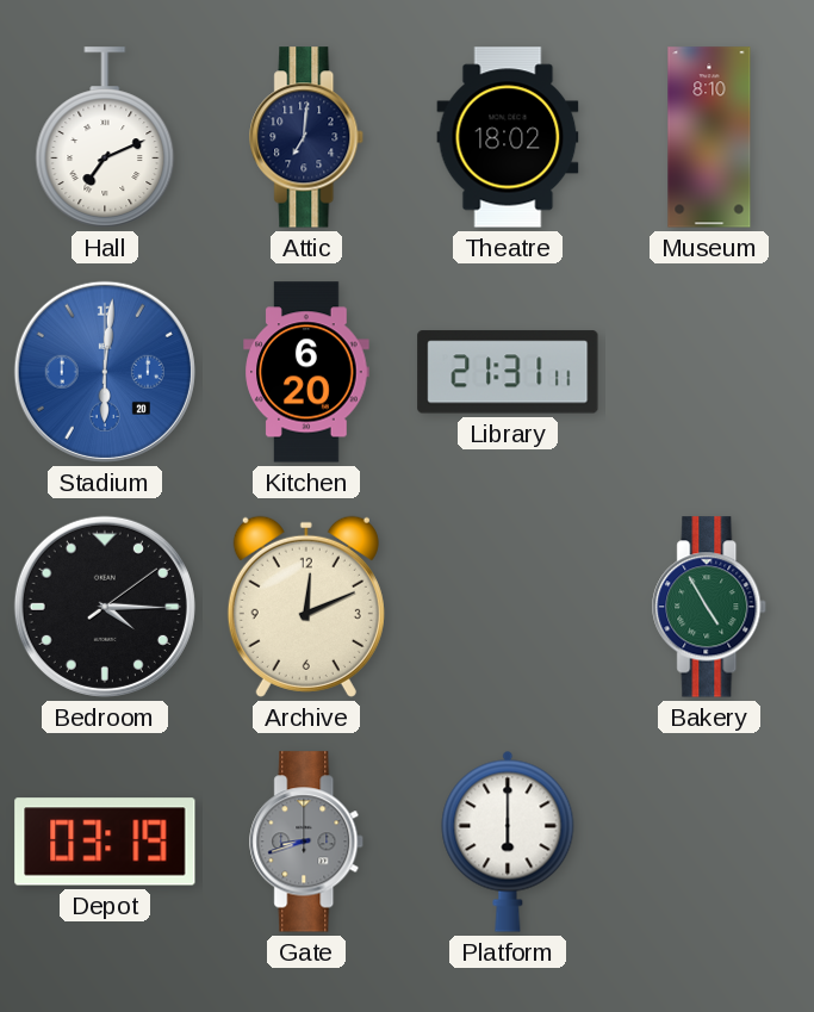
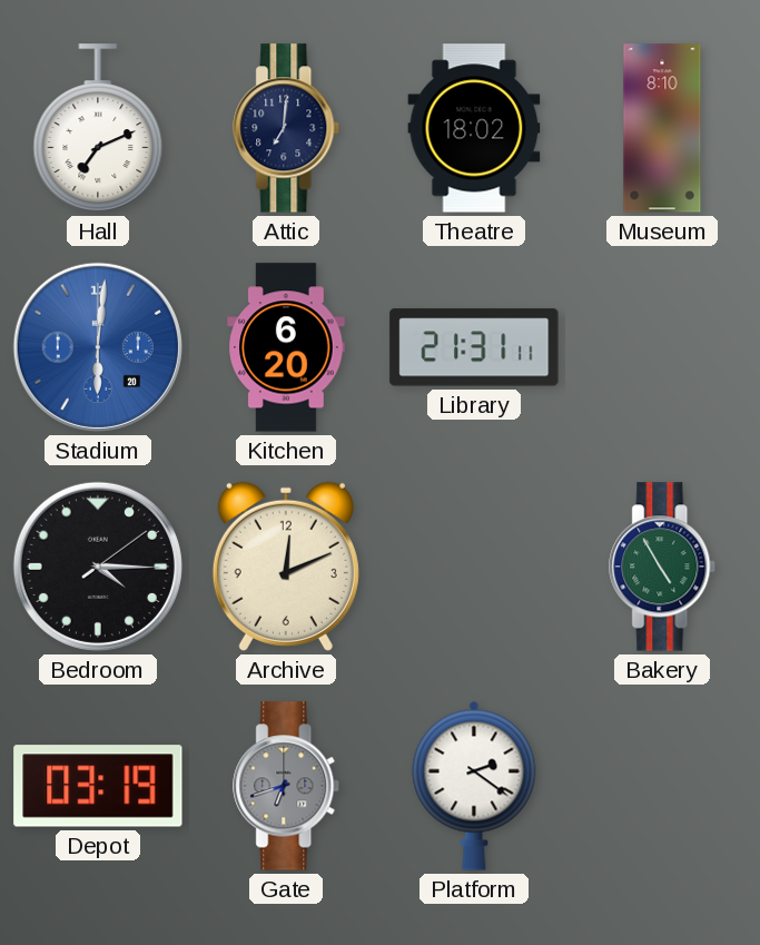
Gate: 8:42 -> 6:42 (287, 786)
Platform: 6:00 -> 2:21 (474, 786)
